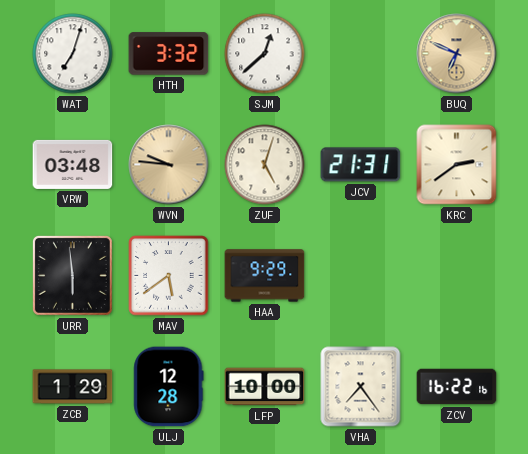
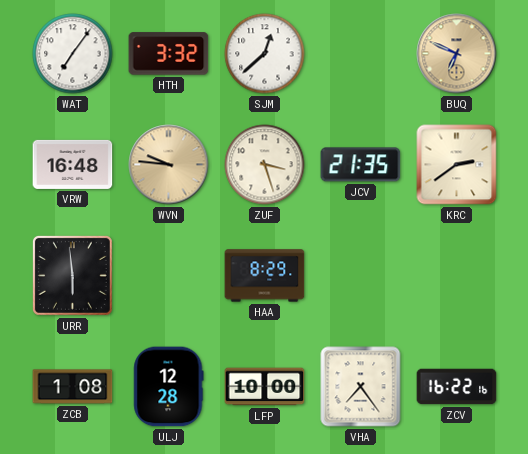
WAT: 7:03 -> 7:06 (73, 54)
VRW: 03:48 -> 16:48 (73, 164)
ZUF: 5:03 -> 3:27 (265, 165)
JCV: 21:31 -> 21:35 (361, 165)
MAV: 5:39 -> none (169, 276)
HAA: 9:29 -> 8:29 (265, 276)
ZCB: 1:29 -> 1:08 (73, 387)
